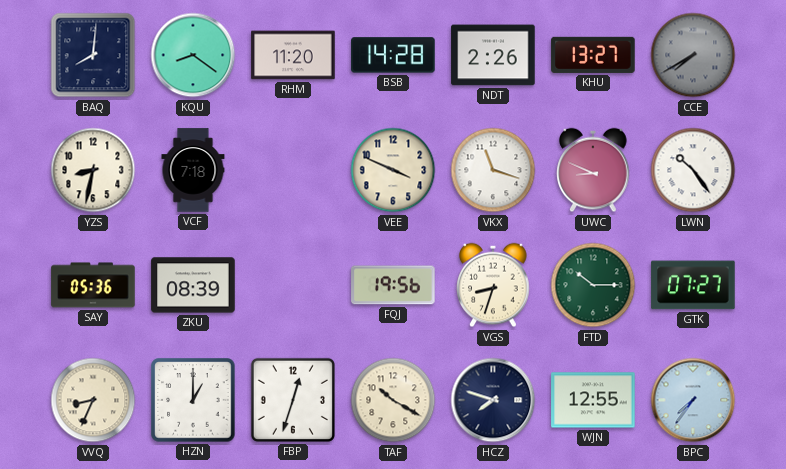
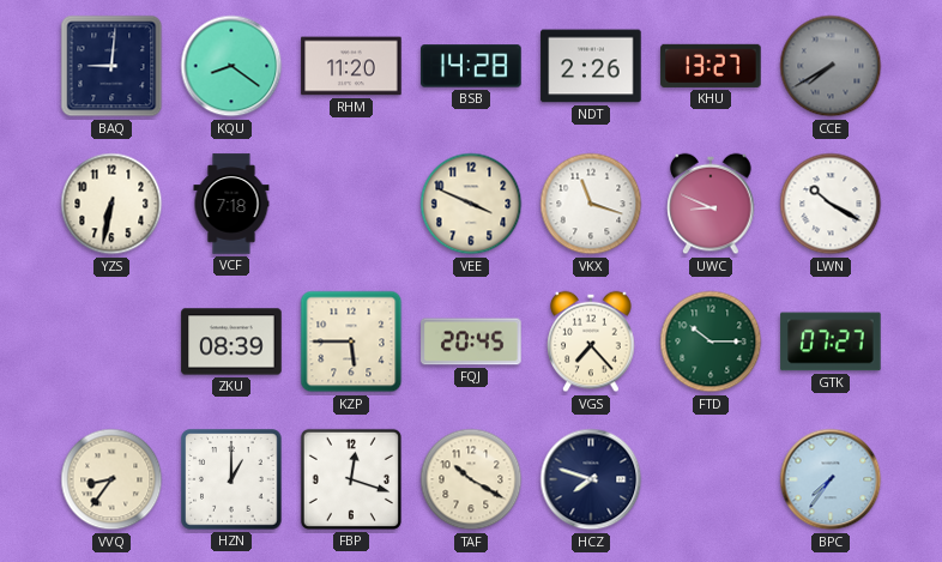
BAQ: 8:01 -> 9:01 (111, 66)
YZS: 8:32 -> 6:32 (111, 204)
LWN: 10:24 -> 10:20 (831, 204)
SAY: 05:36 -> none (93, 285)
KZP: none -> 5:45 (351, 342)
FQJ: 19:56 -> 20:45 (471, 342)
VGS: 8:33 -> 7:23 (591, 342)
VVQ: 8:34 -> 8:36 (111, 479)
FBP: 12:33 -> 12:18 (351, 479)
WJN: 12:55 -> none (593, 400)
